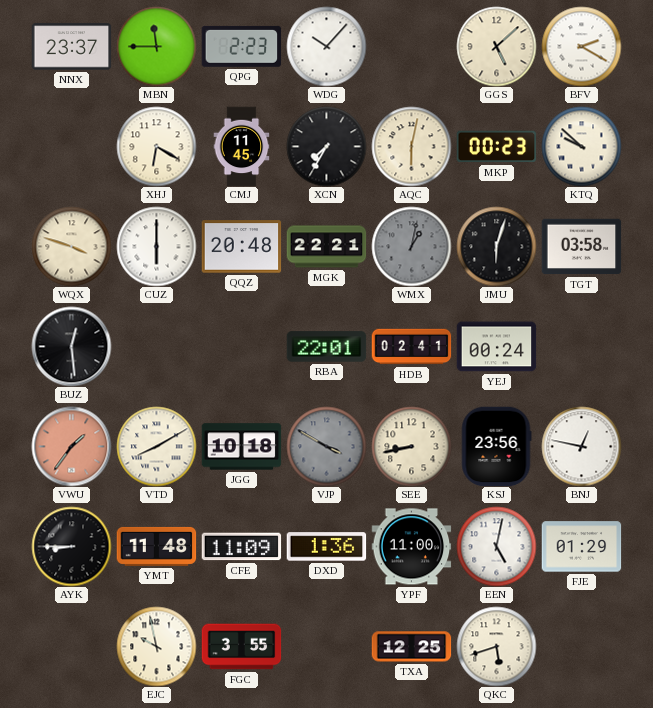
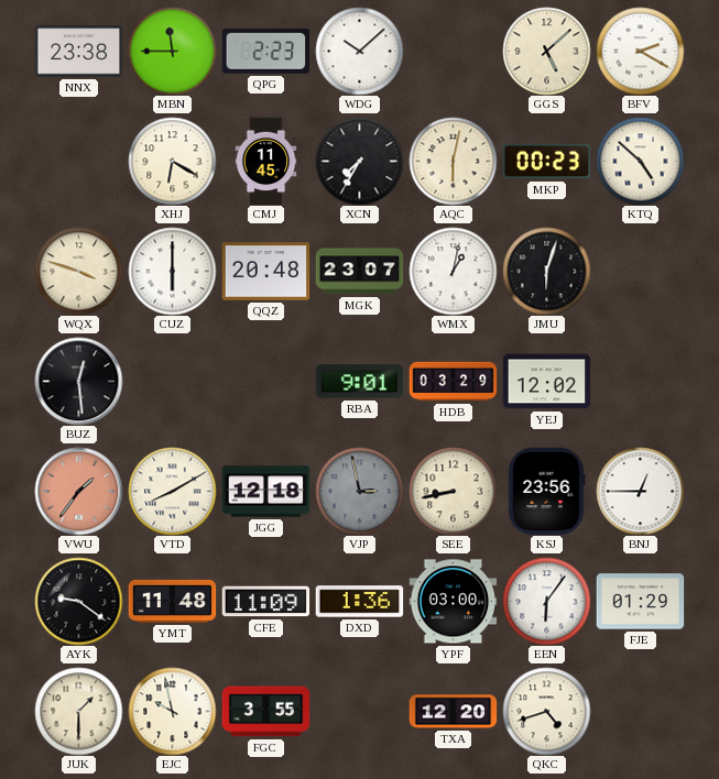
NNX: 23:37 -> 23:38 (78, 52)
WDG: 10:07 -> 10:08 (359, 51)
KTQ: 9:52 -> 4:52 (640, 161)
MGK: 22:21 -> 23:07 (359, 272)
WMX dial: grey -> white (453, 271)
TGT: 03:58 -> none (581, 247)
RBA: 22:01 -> 9:01 (359, 382)
HDB: 02:41 -> 03:29 (453, 382)
YEJ: 00:24 -> 12:02 (546, 382)
JGG: 10:18 -> 12:18 (265, 492)
VJP: 3:50 -> 2:58 (359, 491)
BNJ: 12:47 -> 12:45 (640, 491)
AYK: 8:45 -> 9:21 (78, 601)
YPF: 11:00 -> 03:00 (453, 602)
EEN: 5:02 -> 6:06 (546, 601)
JUK: none -> 1:30 (78, 711)
TXA: 12:25 -> 12:20 (453, 712)
QKC: 5:42 -> 4:42 (546, 711)
